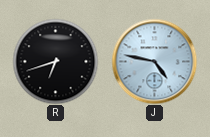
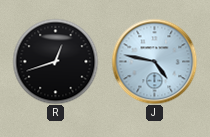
R: 6:42 -> 12:42 (55, 61)
